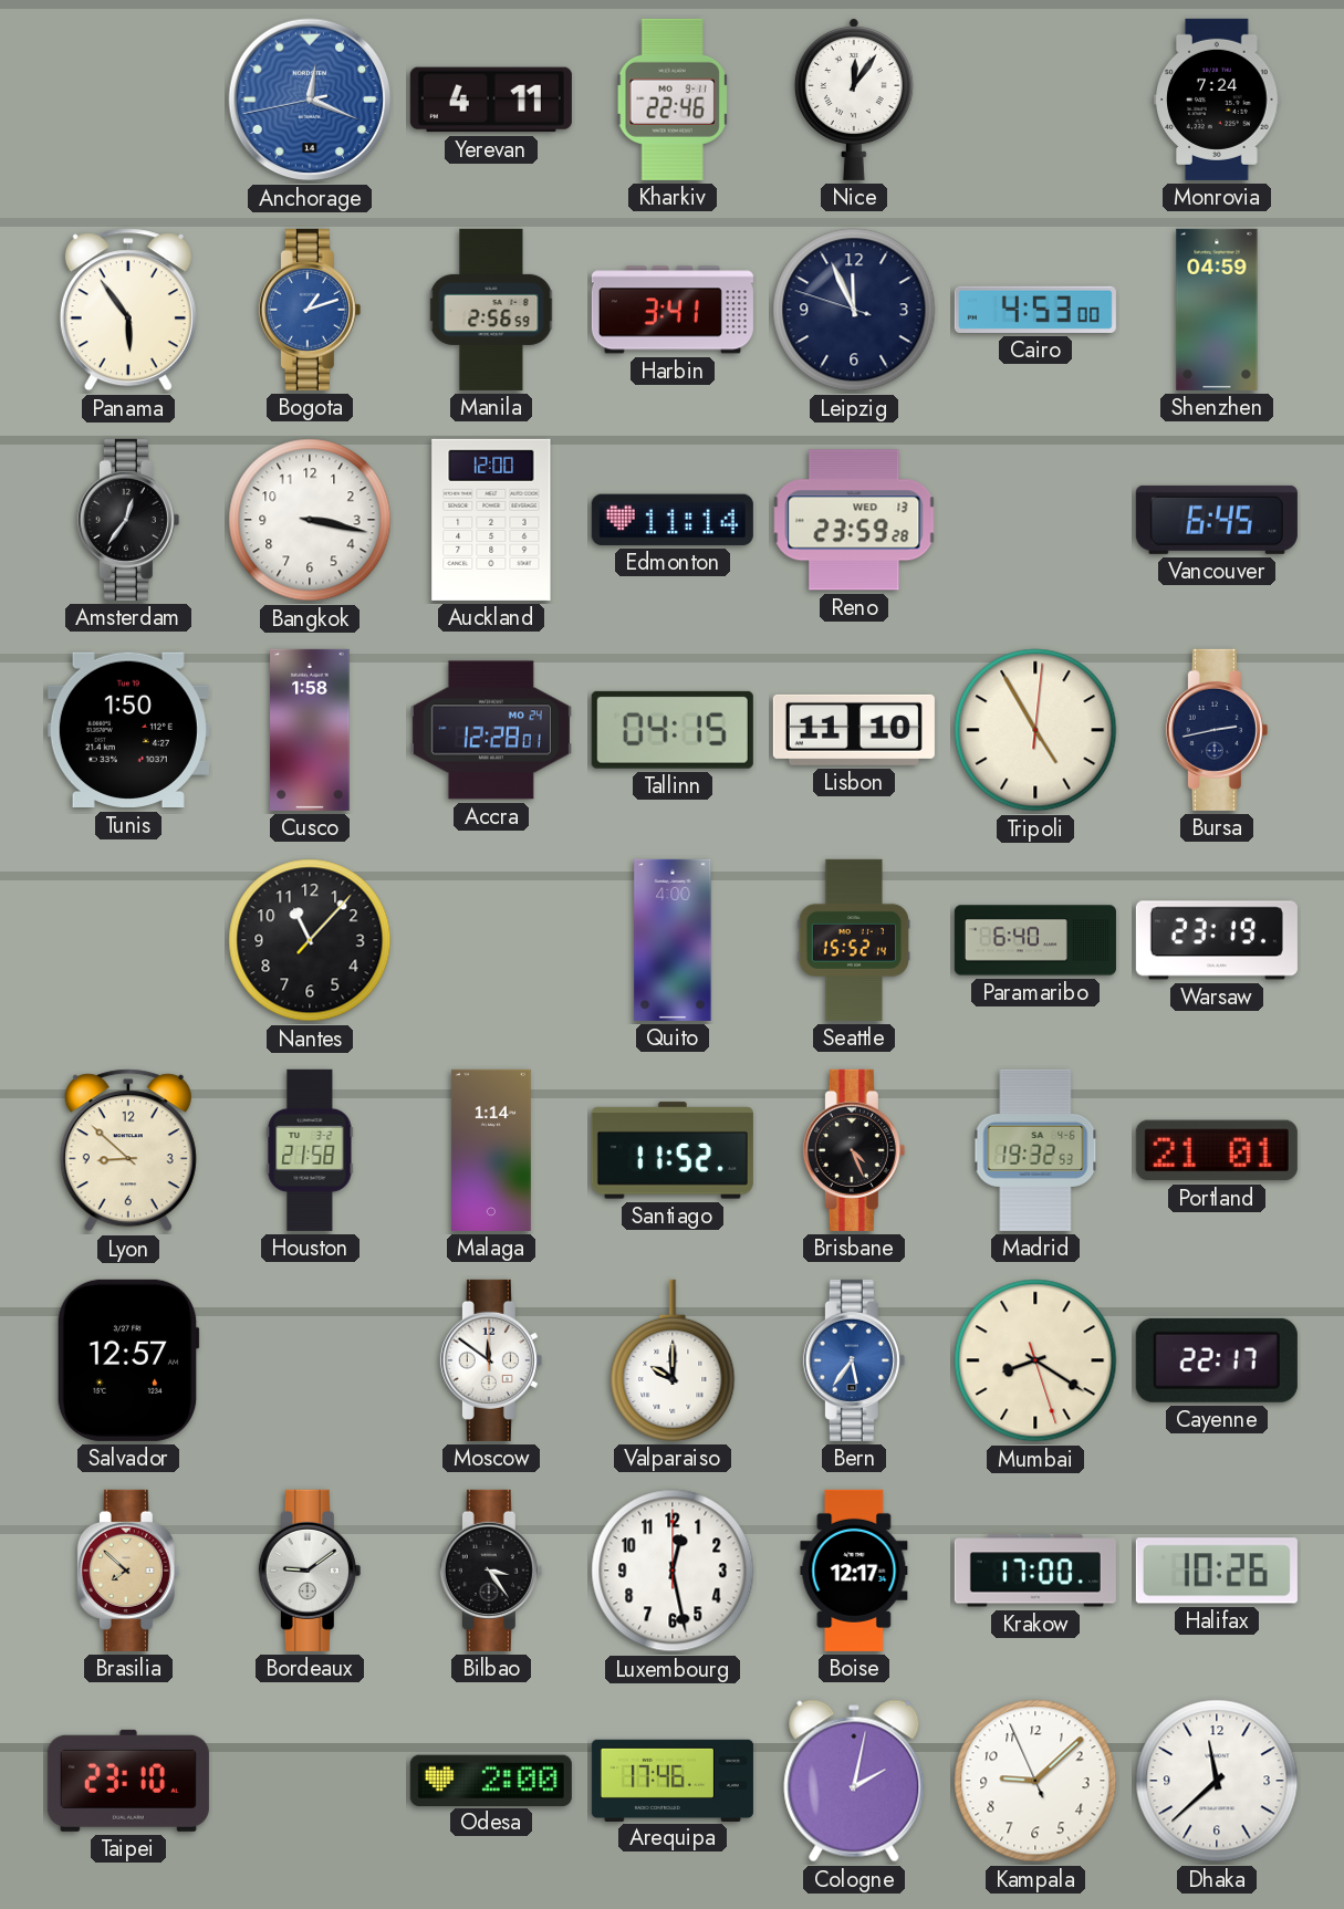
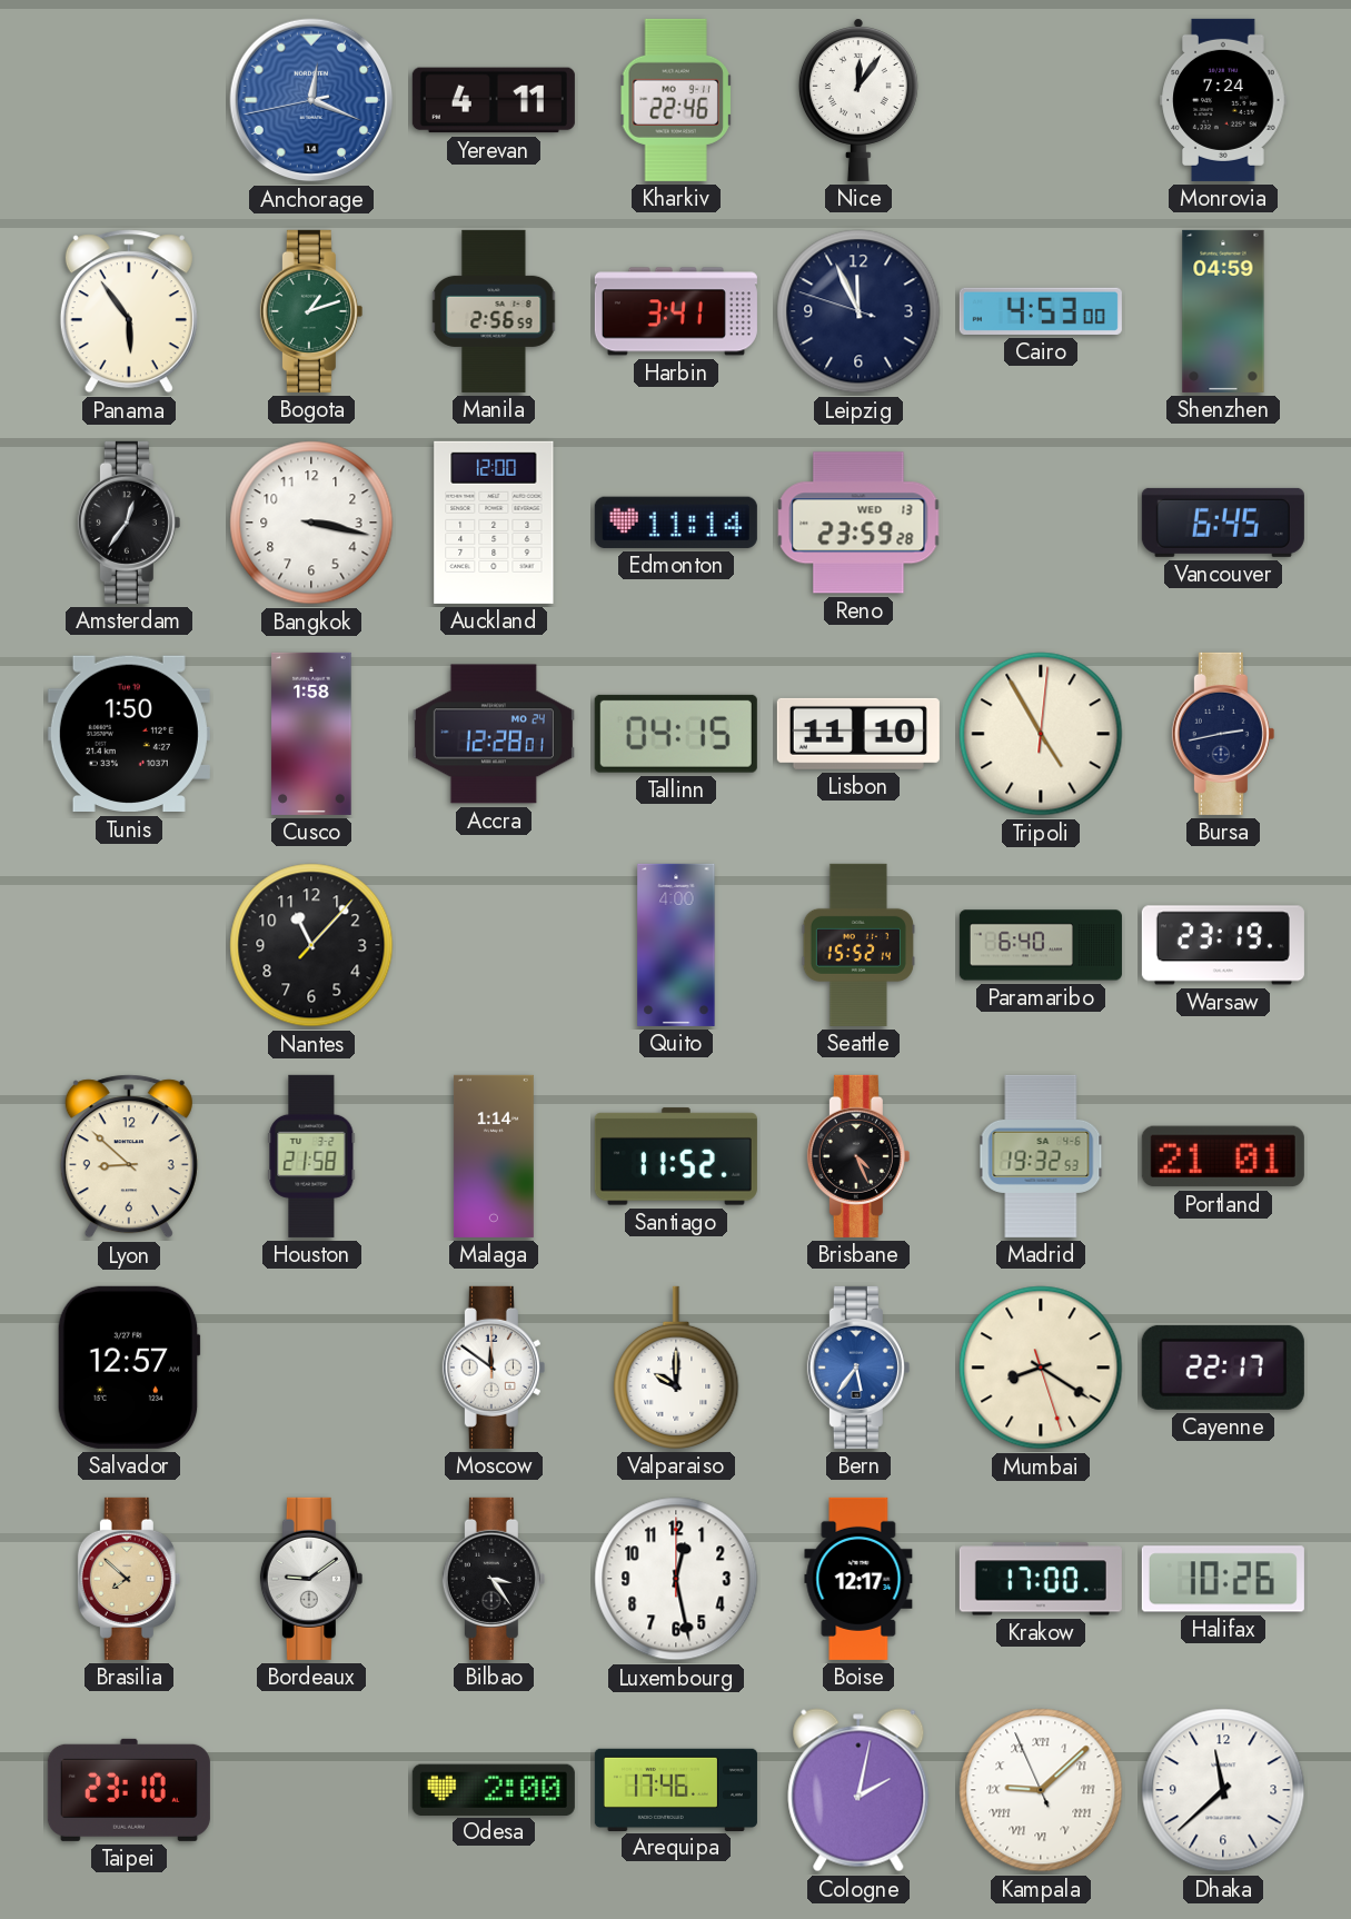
Bogota dial: blue -> green (311, 311)
Kampala numerals: Arabic -> Roman (1041, 1790)
